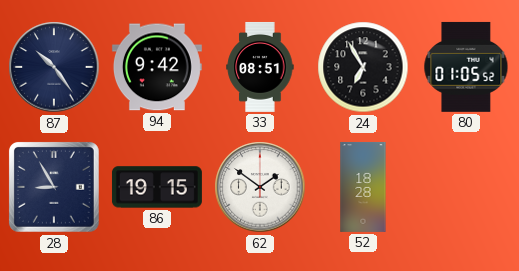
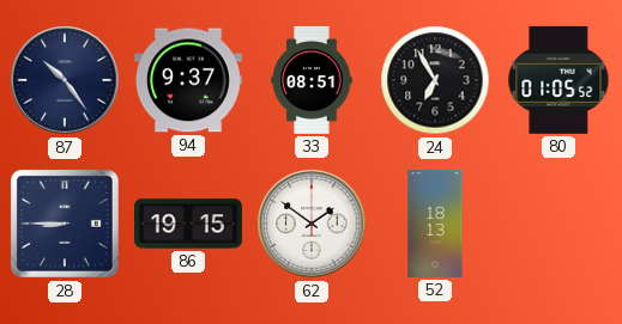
94: 9:42 -> 9:37 (188, 80)
28: 8:55 -> 8:45 (65, 224)
52: 18:28 -> 18:13 (435, 224)
